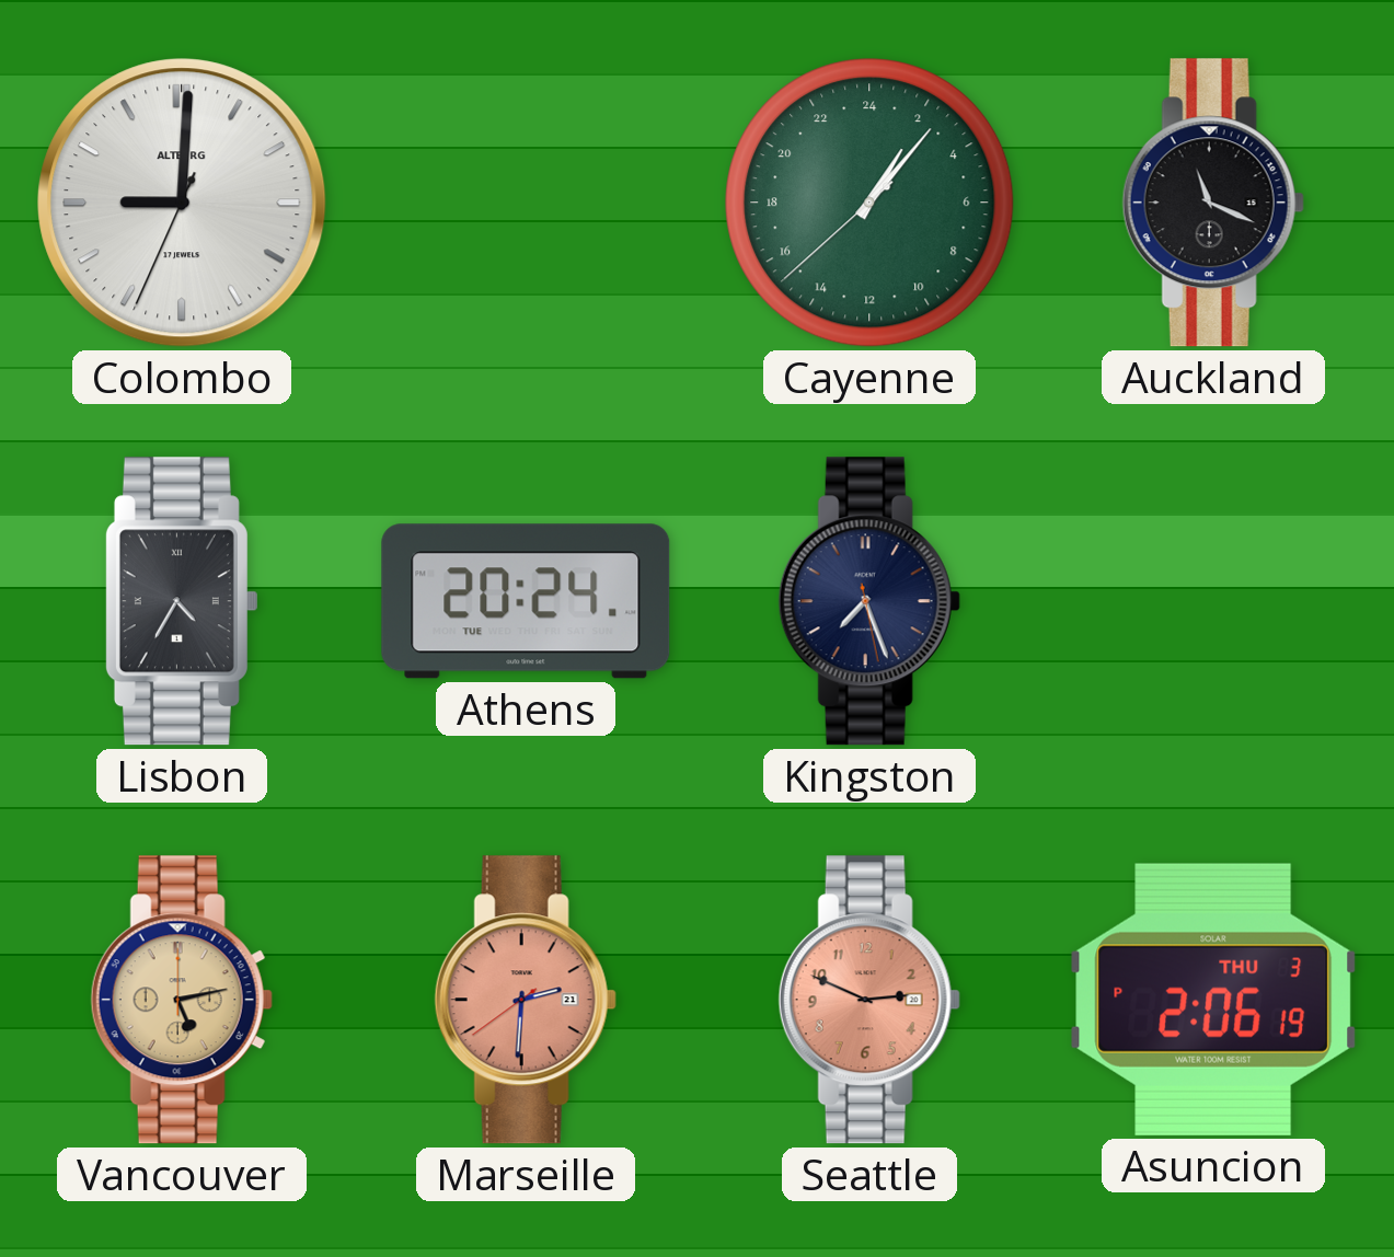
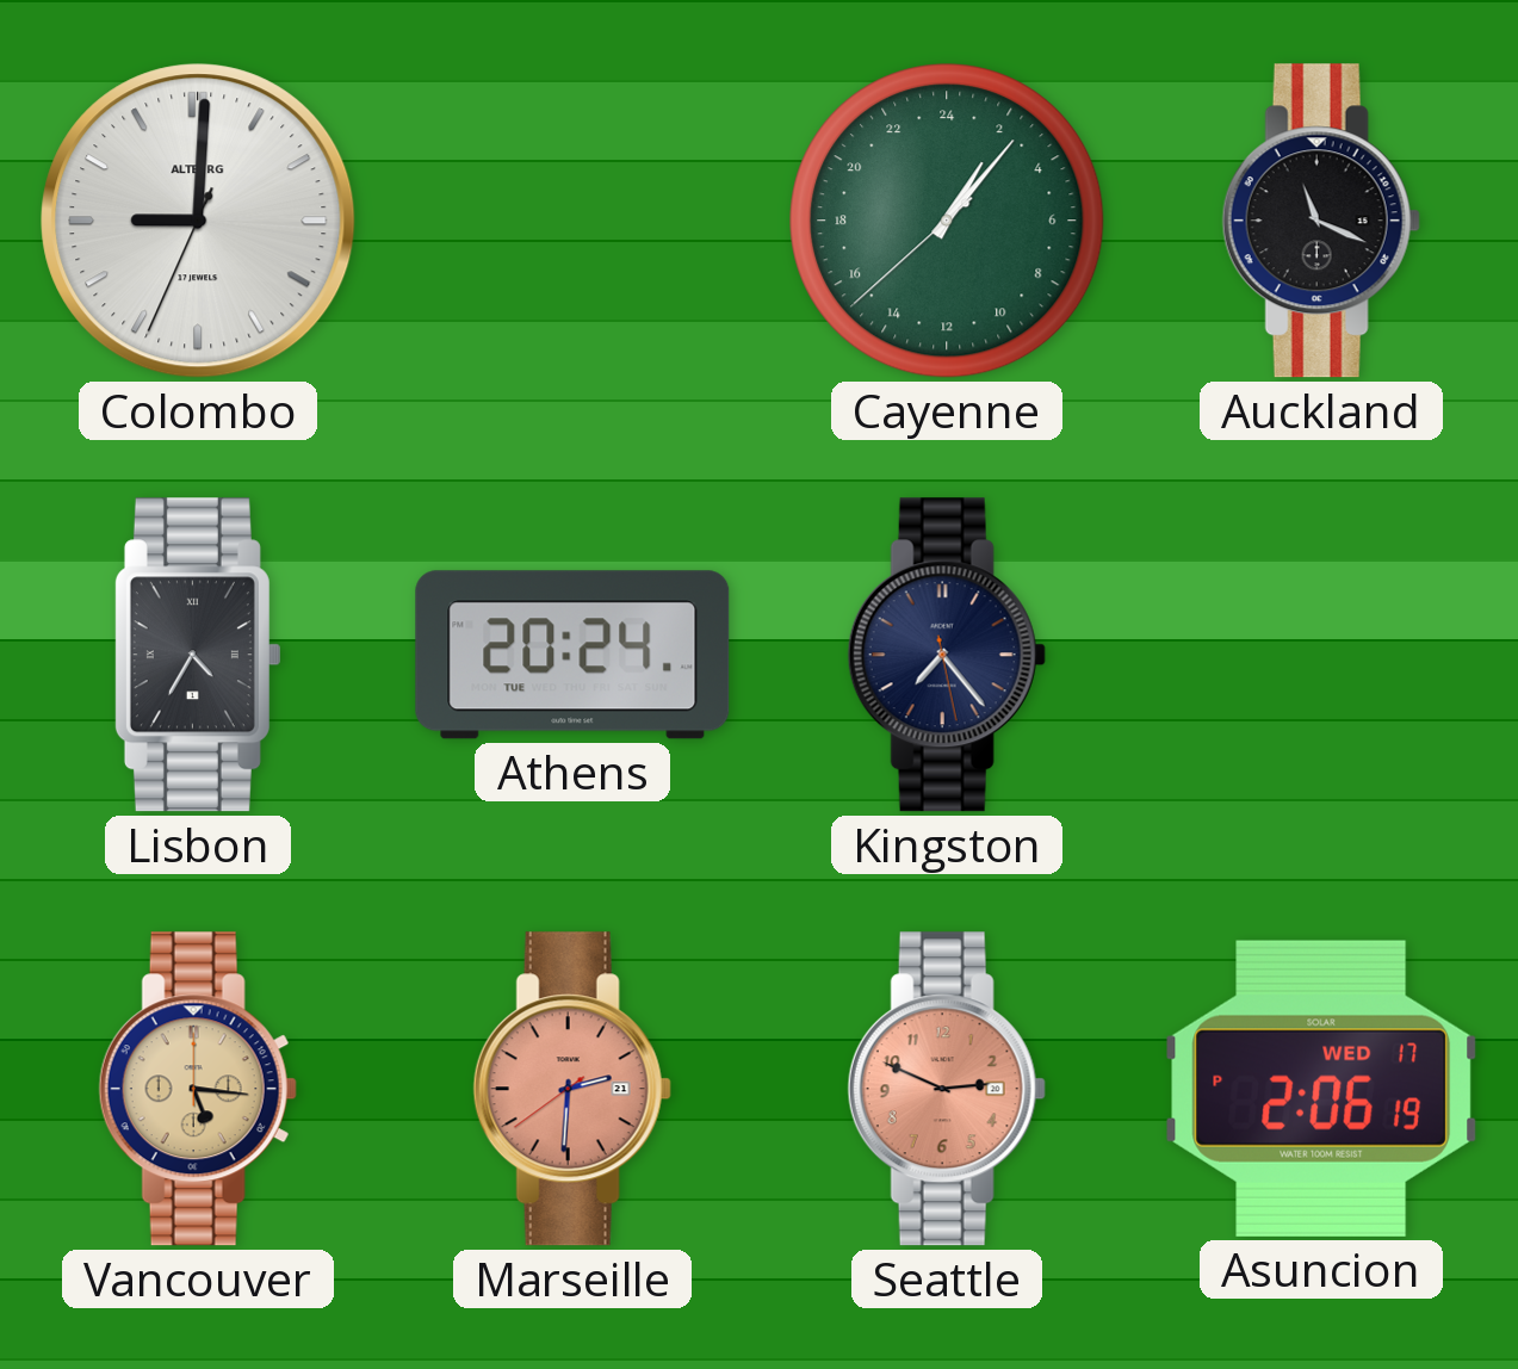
Kingston: 7:26 -> 7:23 (947, 655)
Vancouver: 5:13 -> 5:16 (198, 1089)
Asuncion date: THU 3 -> WED 17 (1321, 1089)
